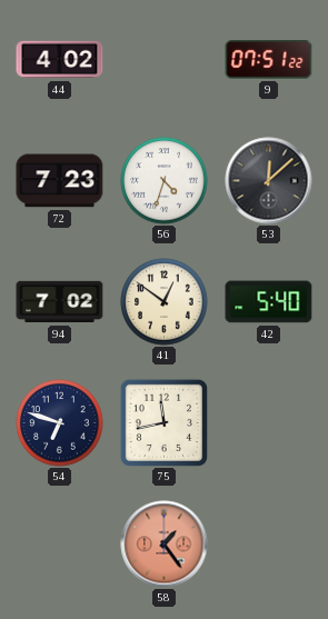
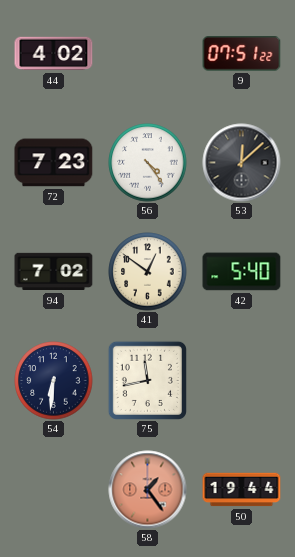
56: 4:33 -> 4:24 (148, 163)
54: 6:48 -> 6:31 (54, 381)
50: none -> 19:44 (242, 490)
